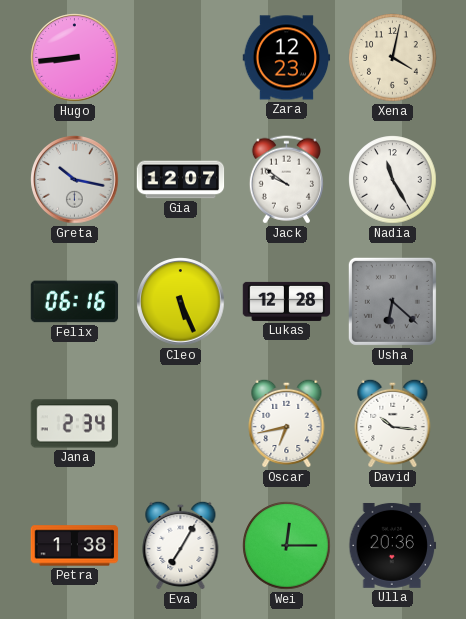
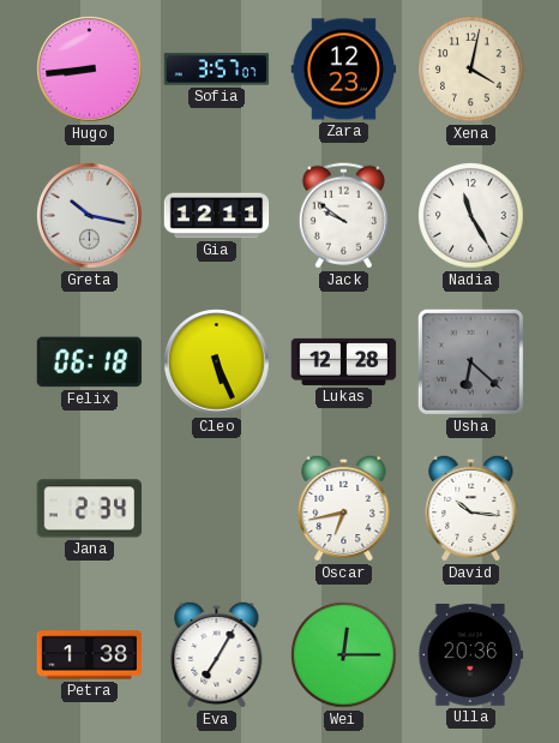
Sofia: none -> 3:57 (217, 70)
Gia: 12:07 -> 12:11 (217, 216)
Felix: 06:16 -> 06:18 (90, 362)
